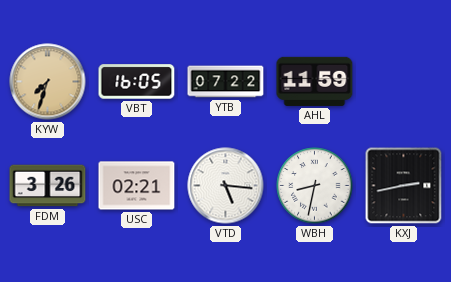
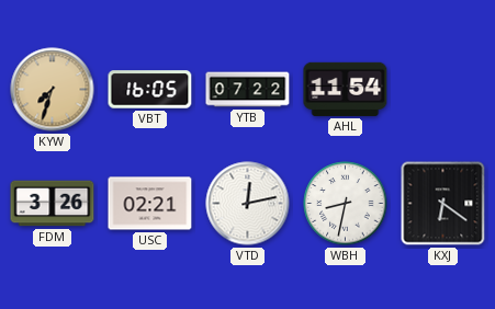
AHL: 11:59 -> 11:54 (346, 89)
VTD: 5:16 -> 12:13 (248, 204)
KXJ: 2:43 -> 6:21 (443, 204)
